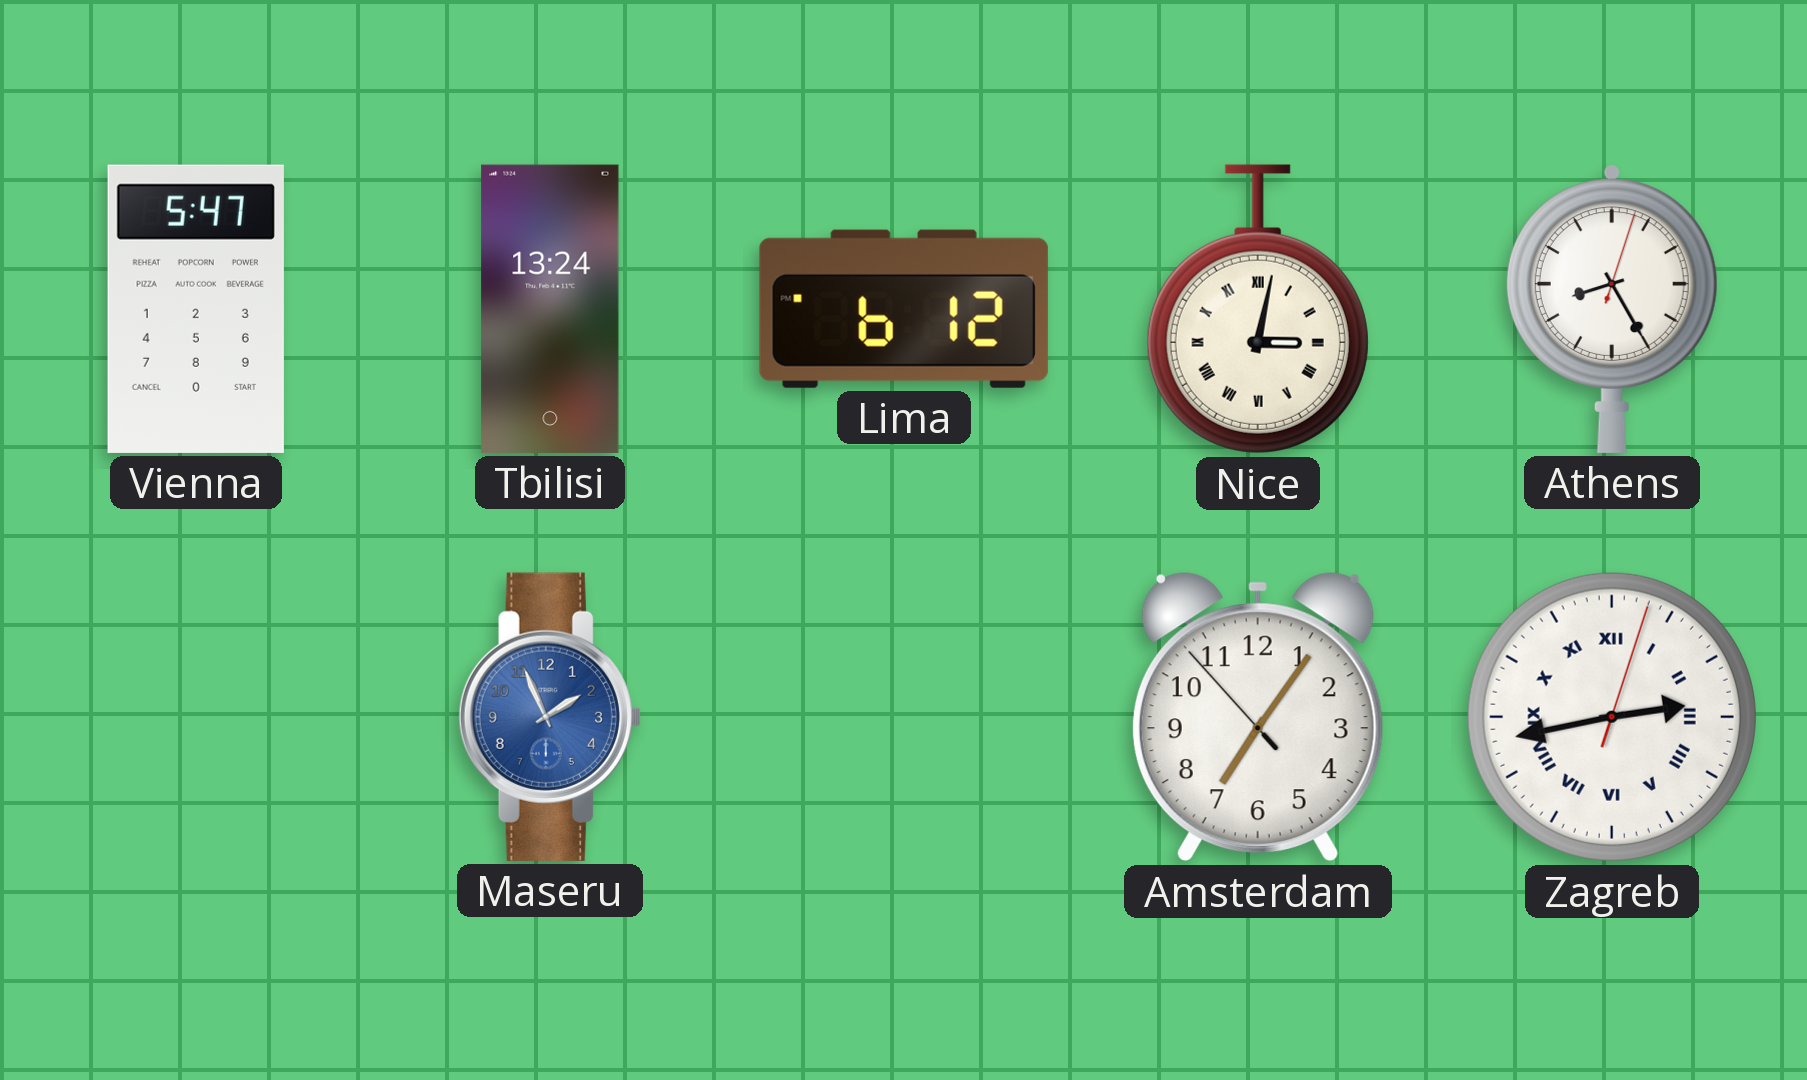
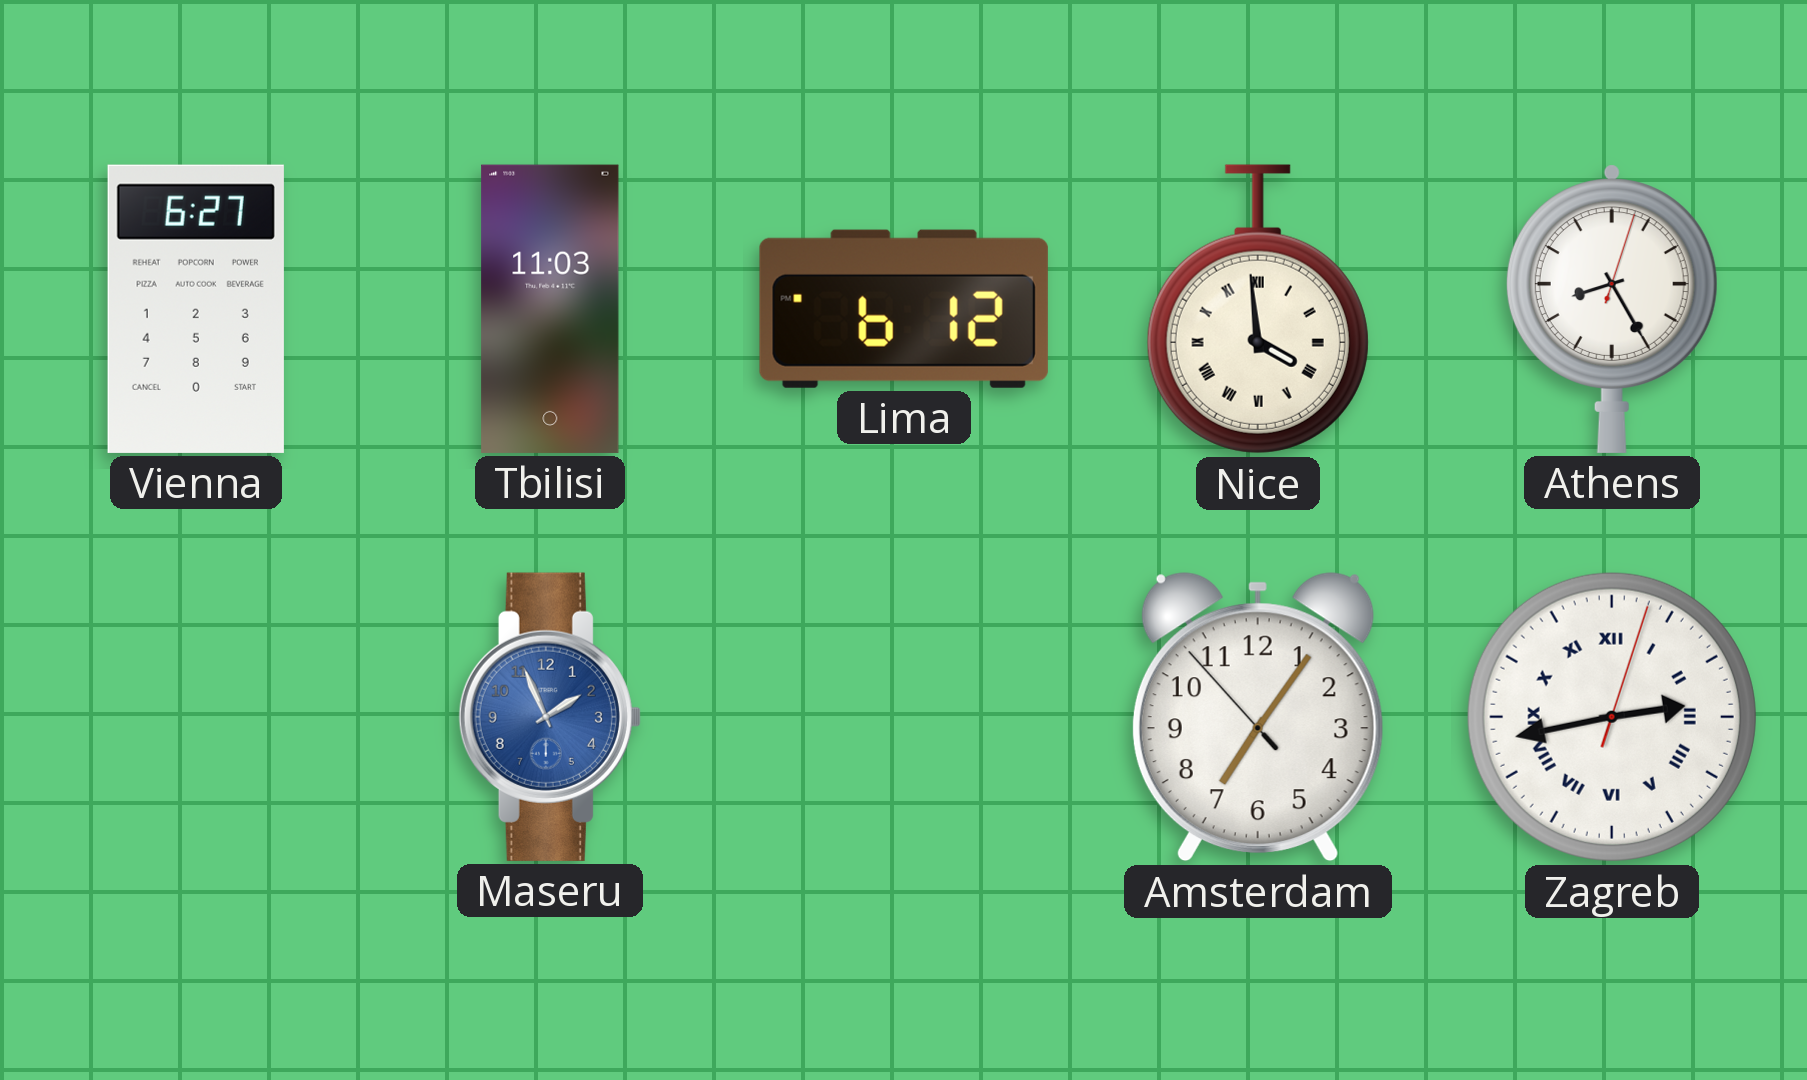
Vienna: 5:47 -> 6:27 (196, 309)
Tbilisi: 13:24 -> 11:03 (550, 309)
Nice: 3:02 -> 3:59 (1258, 309)
